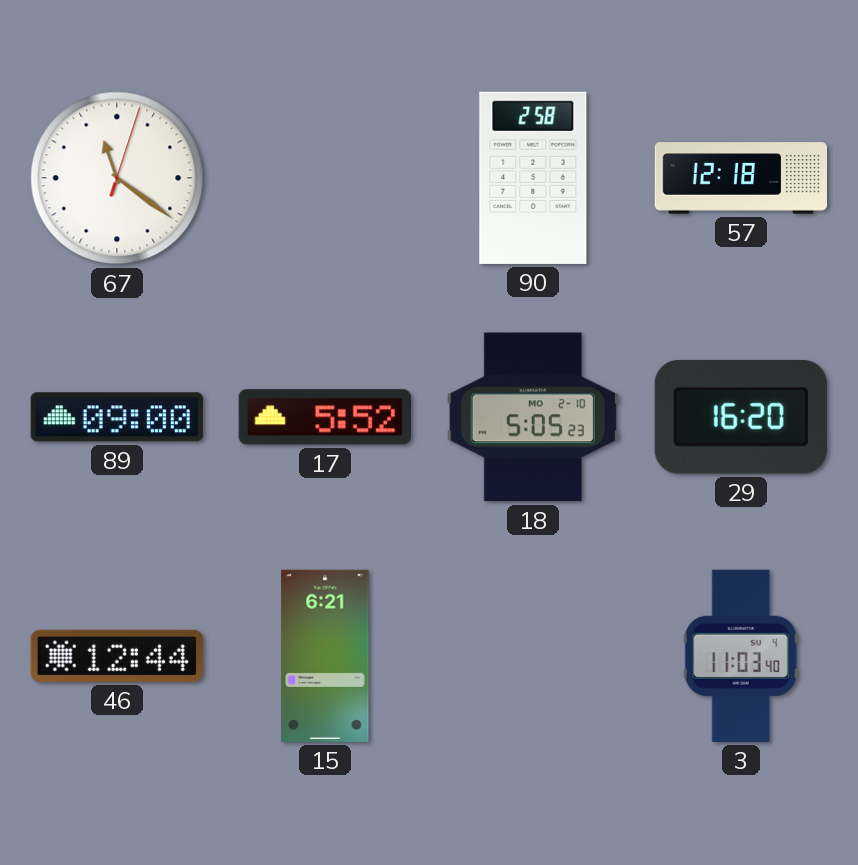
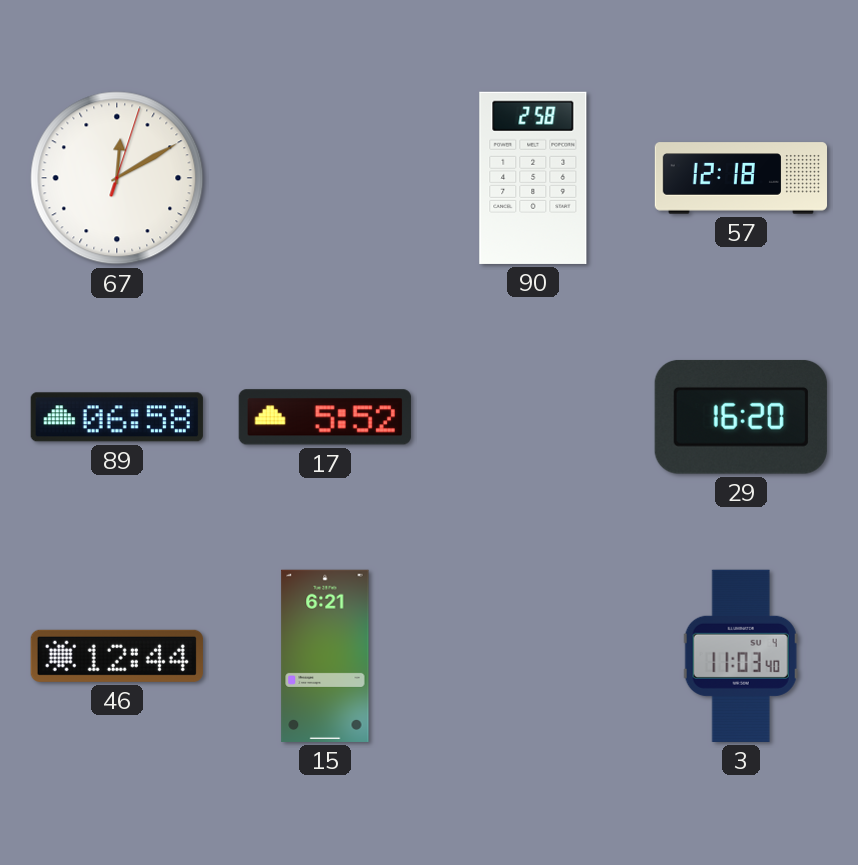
67: 11:21 -> 12:10 (117, 178)
89: 09:00 -> 06:58 (117, 417)
18: 5:05 -> none (533, 417)
